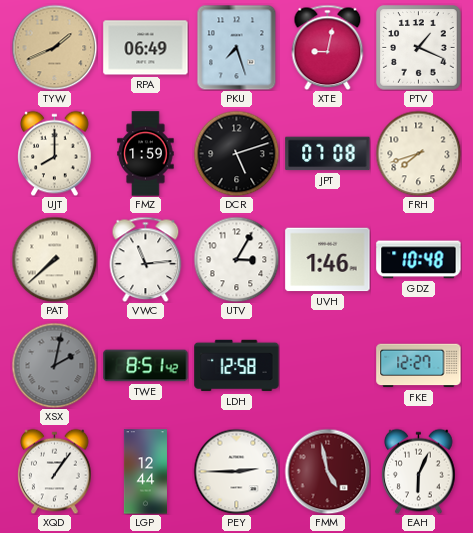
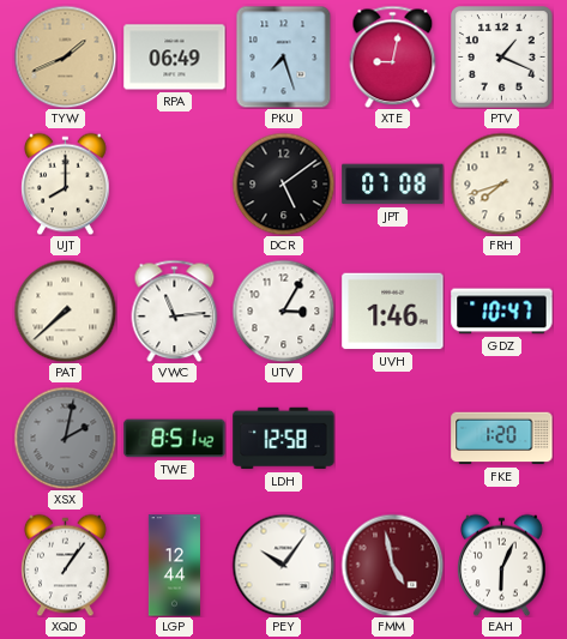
FMZ: 1:59 -> none (146, 154)
DCR: 5:12 -> 5:09 (283, 183)
GDZ: 10:48 -> 10:47 (502, 312)
FKE: 12:27 -> 1:20 (502, 439)
PEY: 2:45 -> 10:06 (283, 565)
